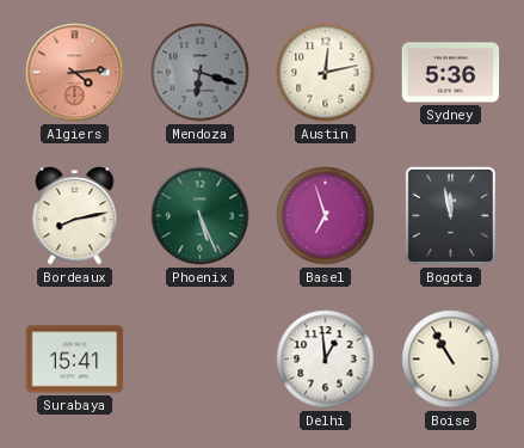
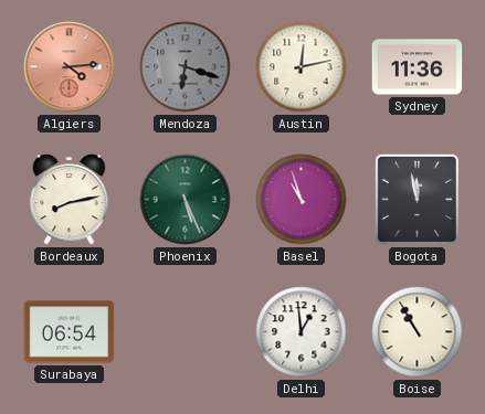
Sydney: 5:36 -> 11:36 (418, 67)
Basel: 6:57 -> 10:57 (302, 200)
Surabaya: 15:41 -> 06:54 (70, 332)
